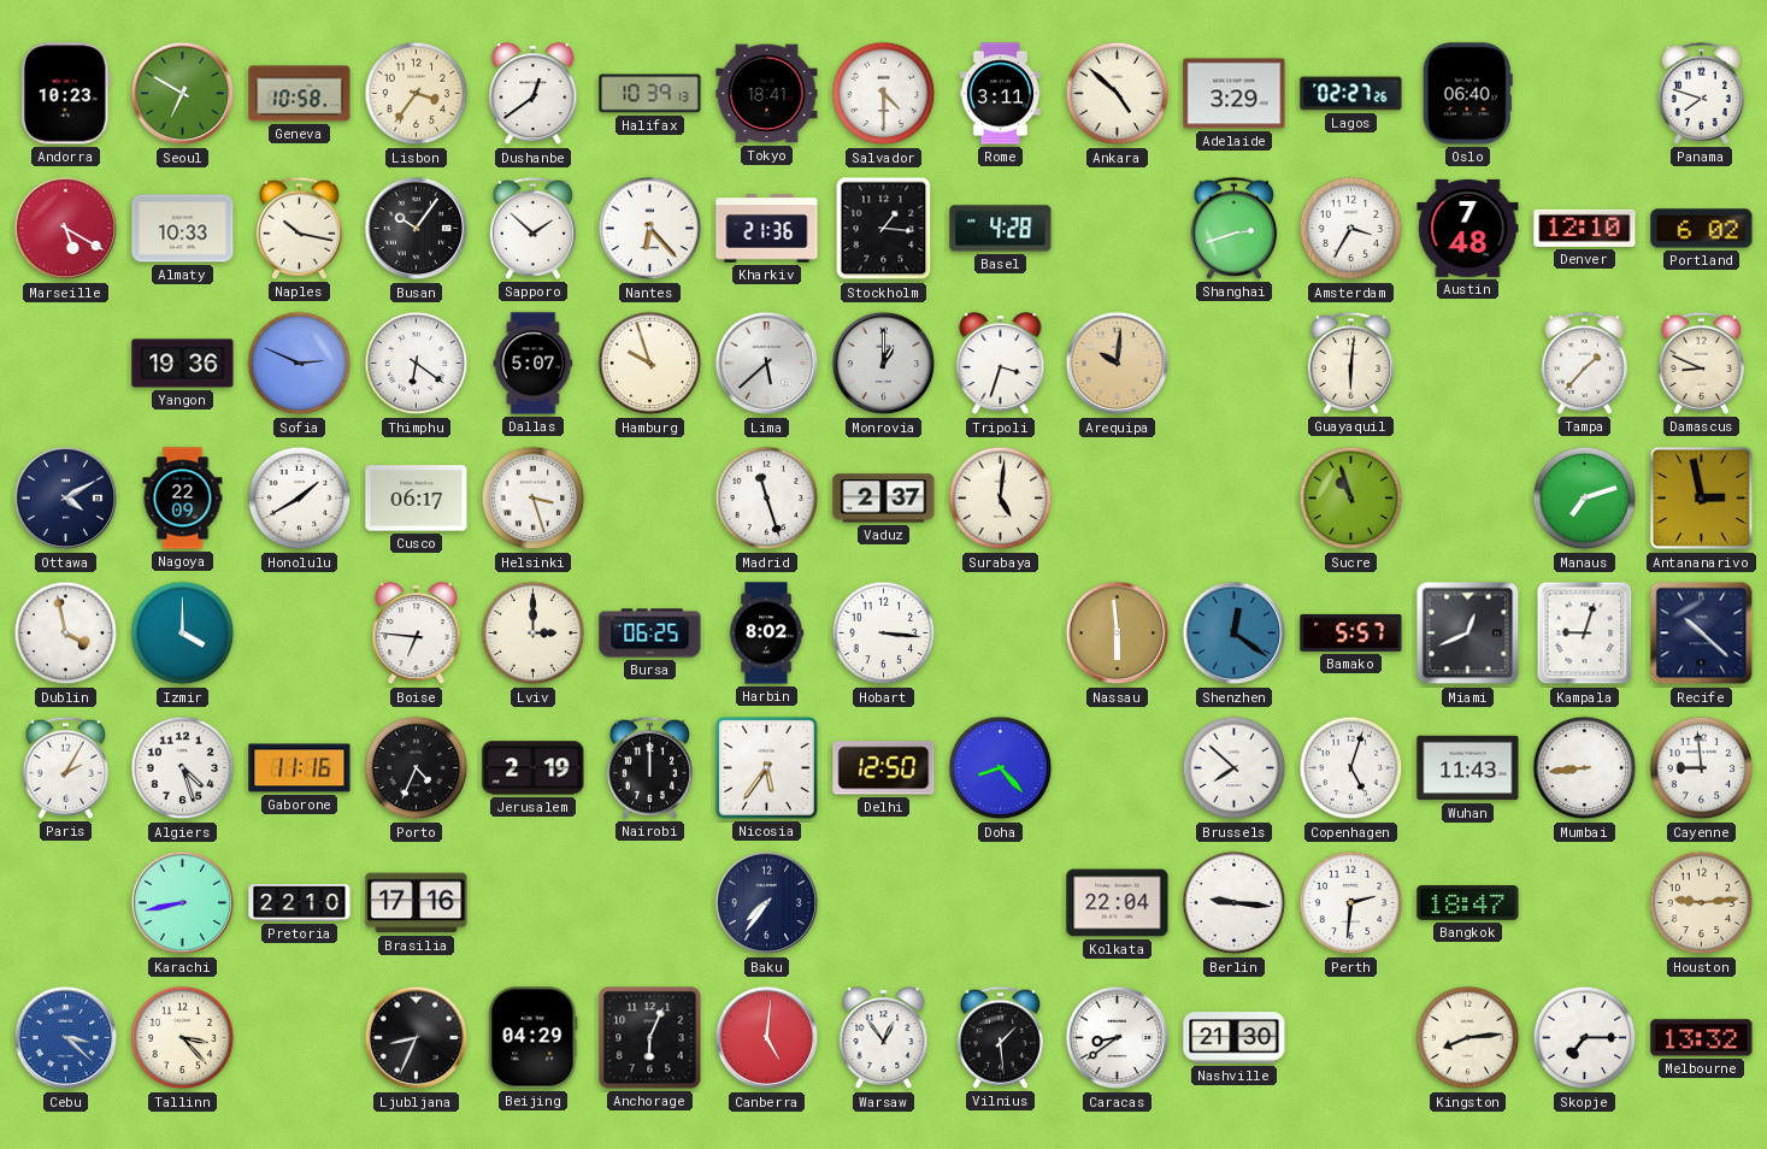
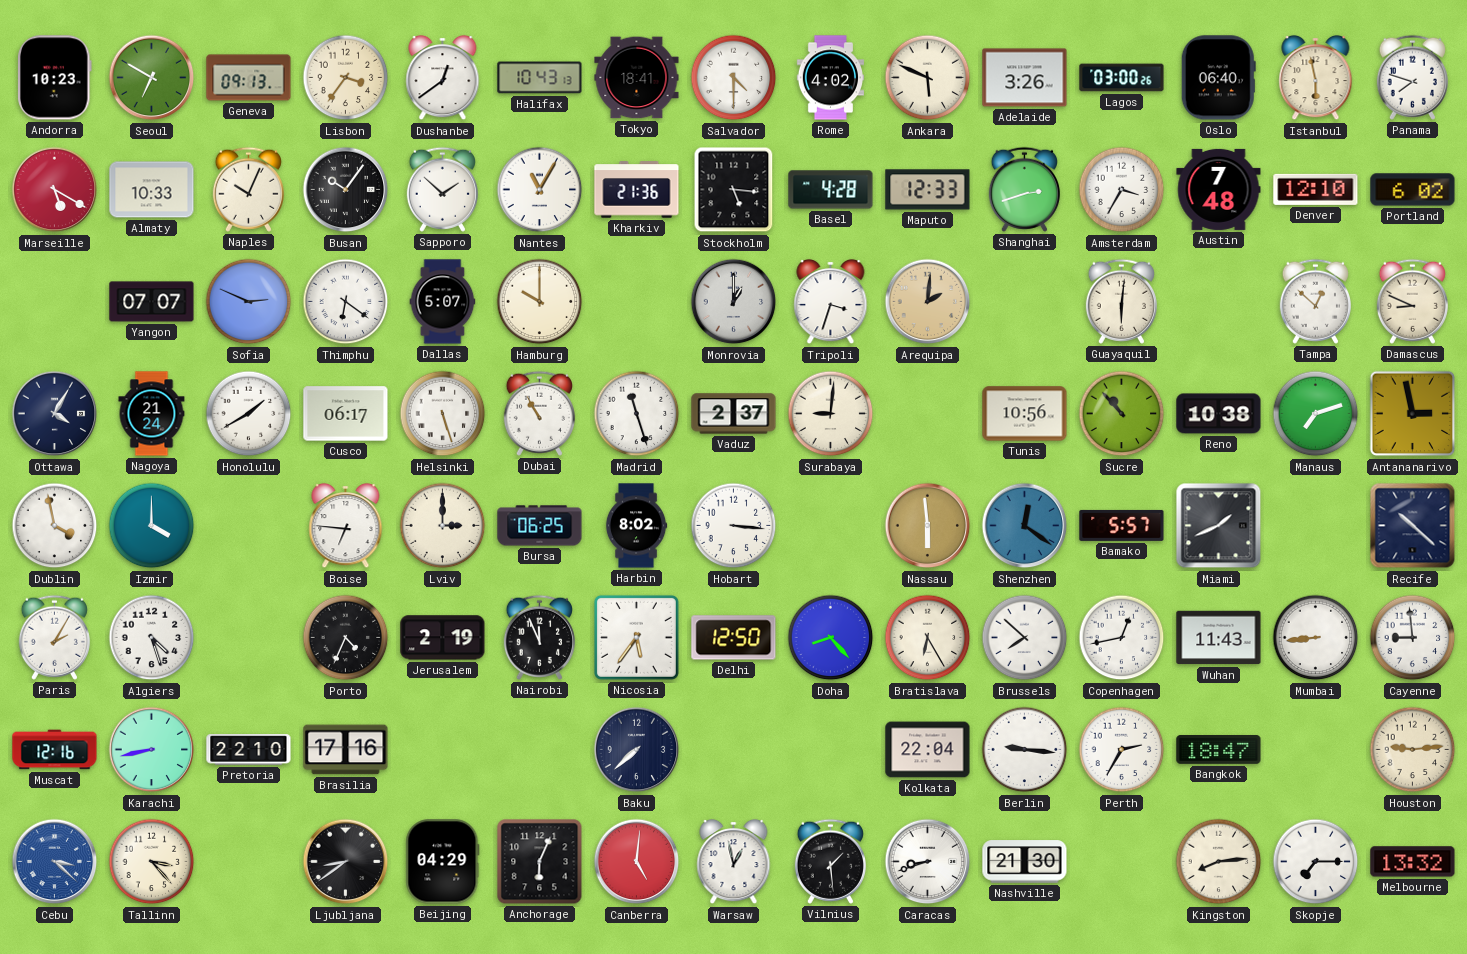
Geneva: 10:58 -> 09:13 (249, 78)
Halifax: 10:39 -> 10:43 (540, 78)
Rome: 3:11 -> 4:02 (830, 78)
Ankara: 4:52 -> 5:49 (928, 78)
Adelaide: 3:29 -> 3:26 (1025, 78)
Lagos: 02:27 -> 03:00 (1122, 78)
Istanbul: none -> 5:58 (1316, 78)
Naples: 10:17 -> 10:04 (248, 189)
Nantes: 6:23 -> 11:05 (540, 190)
Stockholm: 1:16 -> 5:16 (734, 190)
Maputo: none -> 12:33 (928, 190)
Yangon: 19:36 -> 07:07 (152, 302)
Hamburg: 9:57 -> 10:00 (540, 302)
Lima: 5:38 -> none (767, 364)
Arequipa: 10:01 -> 2:01 (928, 302)
Tampa: 1:37 -> 12:52 (1315, 301)
Ottawa: 4:10 -> 4:05 (55, 414)
Nagoya: 22:09 -> 21:24 (152, 414)
Helsinki: 3:27 -> 5:27 (443, 414)
Dubai: none -> 10:55 (539, 413)
Surabaya: 5:01 -> 9:01 (831, 414)
Tunis: none -> 10:56 (1025, 414)
Sucre: 10:57 -> 10:53 (1122, 414)
Reno: none -> 10:38 (1219, 414)
Miami: 12:41 -> 1:41 (1219, 526)
Kampala: 9:03 -> none (1585, 634)
Gaborone: 11:16 -> none (300, 768)
Nairobi: 12:00 -> 11:56 (539, 637)
Bratislava: none -> 6:25 (928, 638)
Copenhagen: 5:03 -> 12:43 (1122, 638)
Muscat: none -> 12:16 (55, 750)
Baku: 7:36 -> 7:38 (637, 750)
Perth: 2:31 -> 2:35 (1122, 750)
Ljubljana: 8:34 -> 8:39 (346, 862)
Warsaw: 12:54 -> 12:58 (734, 862)
Caracas: 8:39 -> 8:42 (928, 862)
